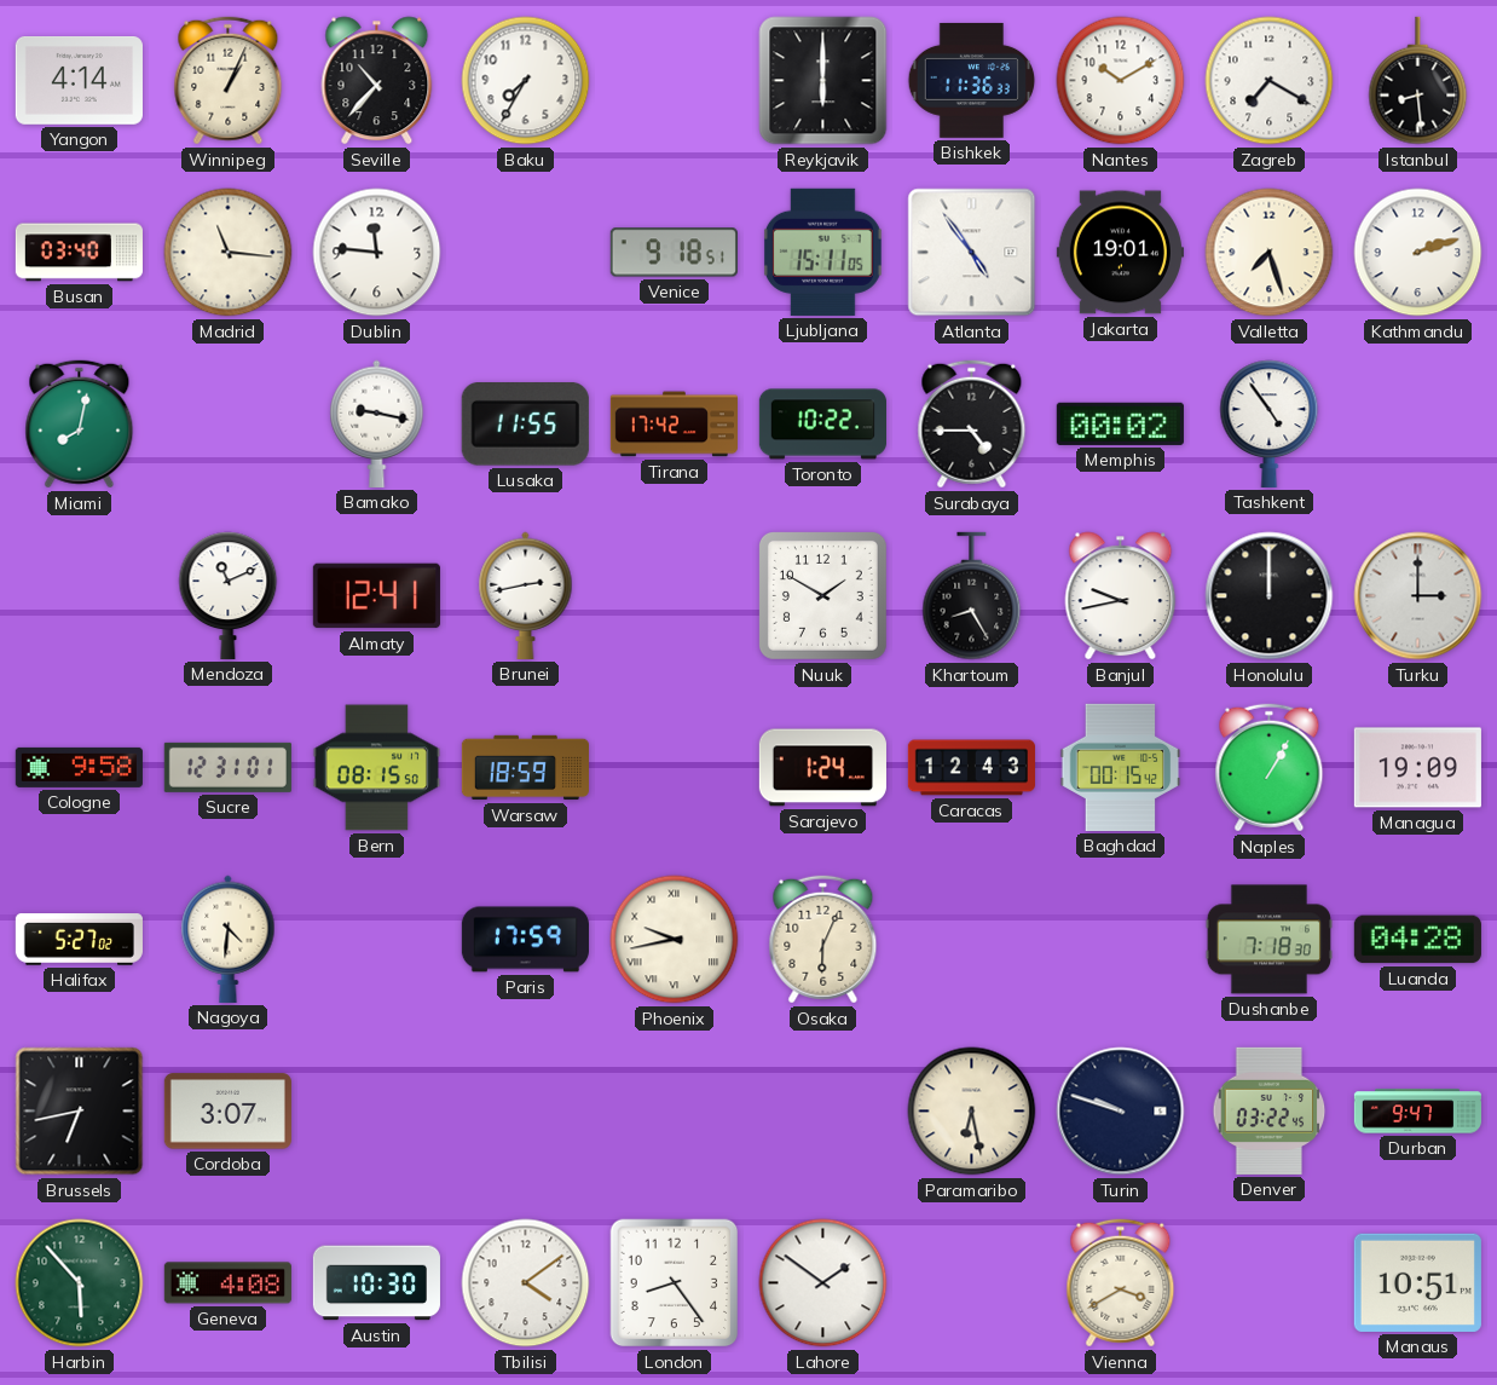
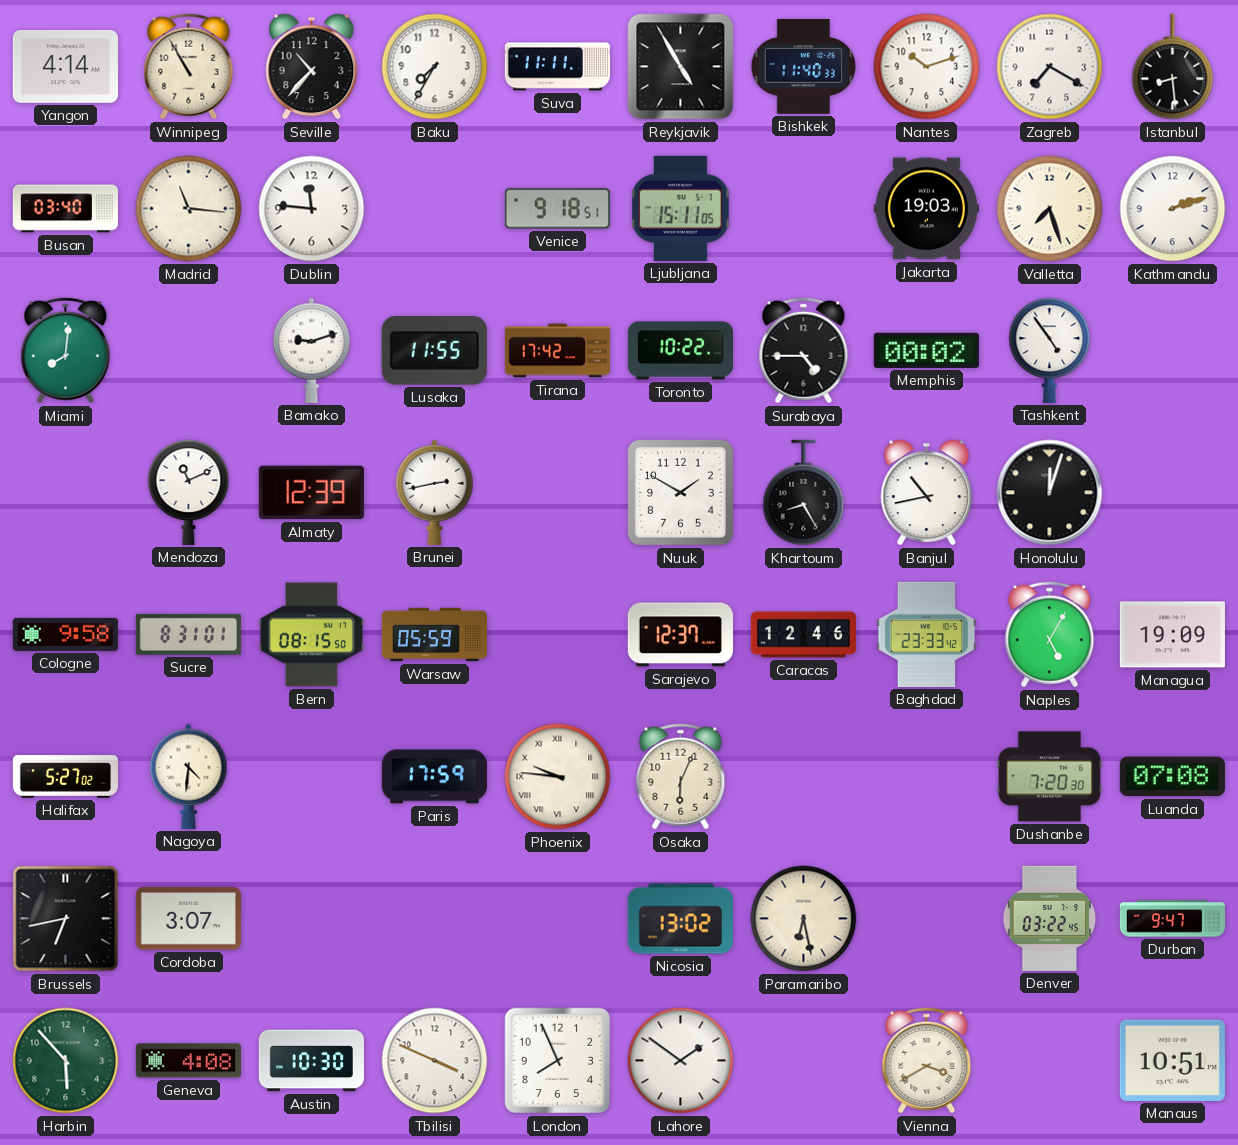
Winnipeg: 1:04 -> 10:55 (189, 67)
Suva: none -> 11:11 (557, 67)
Reykjavik: 6:00 -> 4:55 (681, 67)
Bishkek: 11:36 -> 11:40 (804, 66)
Nantes: 10:10 -> 10:12 (927, 67)
Atlanta: 4:54 -> none (972, 253)
Jakarta: 19:01 -> 19:03 (926, 209)
Miami: 8:02 -> 8:01 (66, 351)
Bamako: 9:17 -> 9:12 (312, 350)
Almaty: 12:41 -> 12:39 (311, 493)
Banjul: 9:43 -> 10:43 (927, 493)
Honolulu: 12:00 -> 12:03 (1050, 493)
Turku: 3:00 -> none (1418, 596)
Sucre: 12:31 -> 8:31 (188, 634)
Warsaw: 18:59 -> 05:59 (434, 635)
Sarajevo: 1:24 -> 12:37 (680, 635)
Caracas: 12:43 -> 12:46 (803, 635)
Baghdad: 00:15 -> 23:33 (927, 634)
Naples: 1:05 -> 5:05 (1050, 635)
Phoenix: 9:43 -> 9:46 (558, 777)
Dushanbe: 7:18 -> 7:20 (1049, 777)
Luanda: 04:28 -> 07:08 (1172, 777)
Nicosia: none -> 13:02 (680, 919)
Turin: 9:48 -> none (1121, 1112)
Tbilisi: 4:09 -> 3:49 (435, 1061)
London: 8:24 -> 7:56 (558, 1061)
